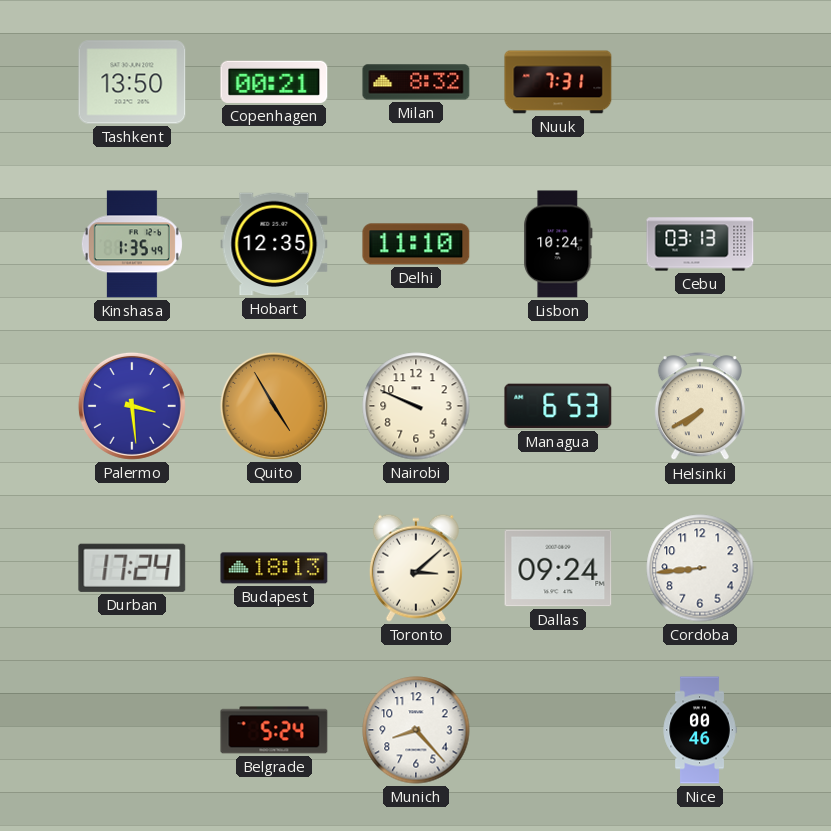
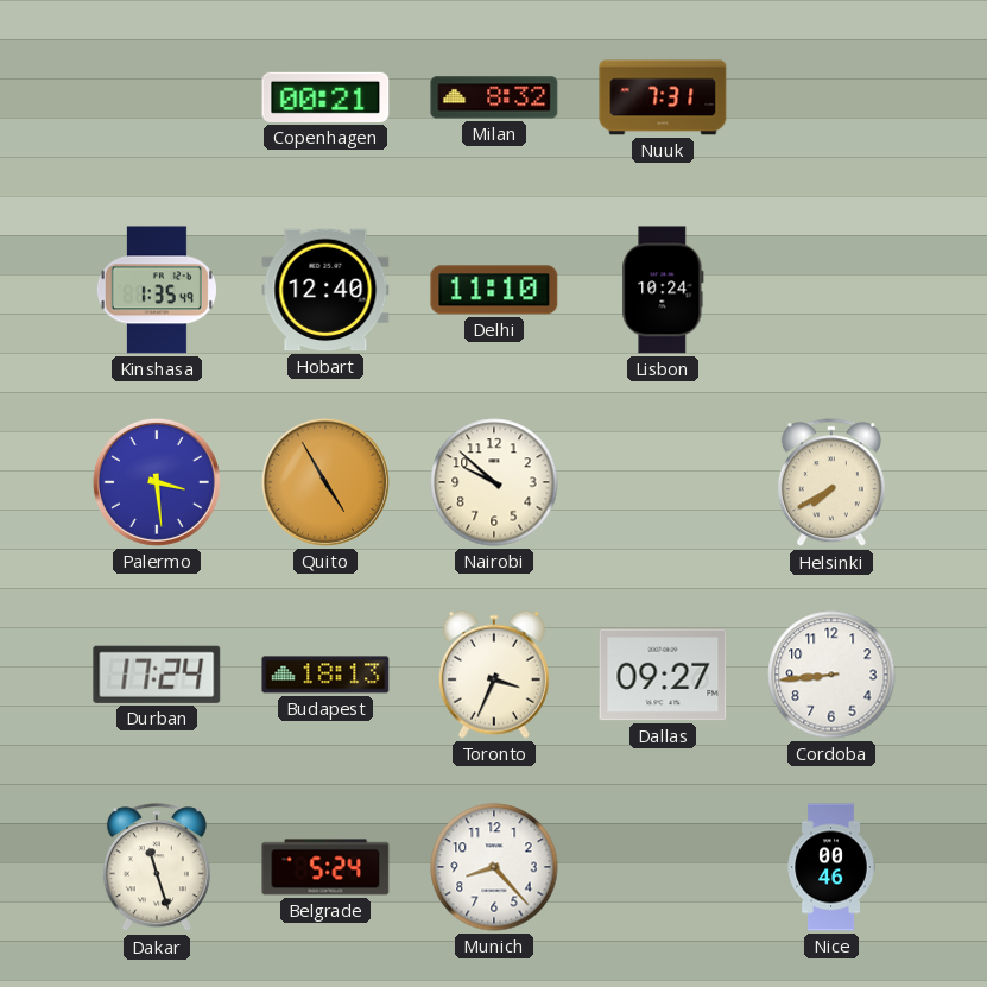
Tashkent: 13:50 -> none (132, 82)
Hobart: 12:35 -> 12:40 (325, 290)
Cebu: 03:13 -> none (700, 244)
Nairobi: 9:49 -> 9:52 (494, 482)
Managua: 6:53 -> none (558, 406)
Toronto: 3:08 -> 3:34 (494, 675)
Dallas: 09:24 -> 09:27 (663, 675)
Dakar: none -> 11:27 (157, 868)
